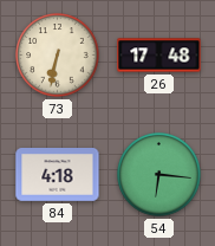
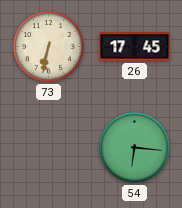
26: 17:48 -> 17:45 (135, 47)
84: 4:18 -> none (58, 175)
